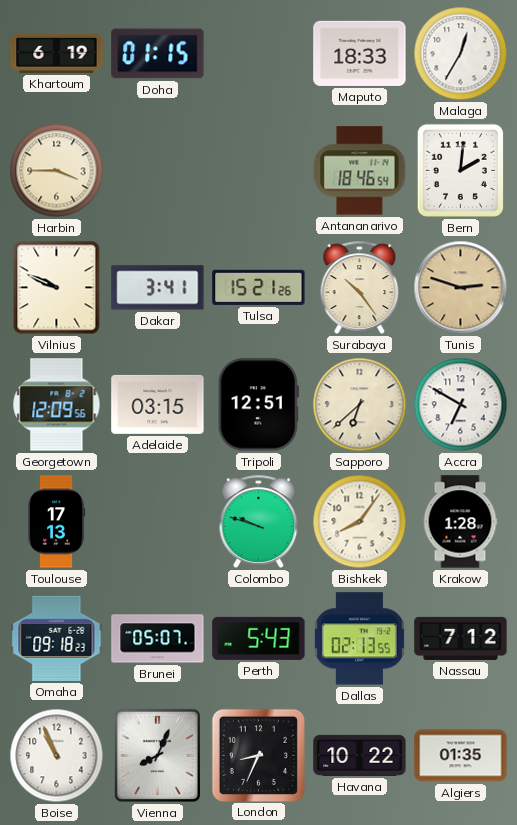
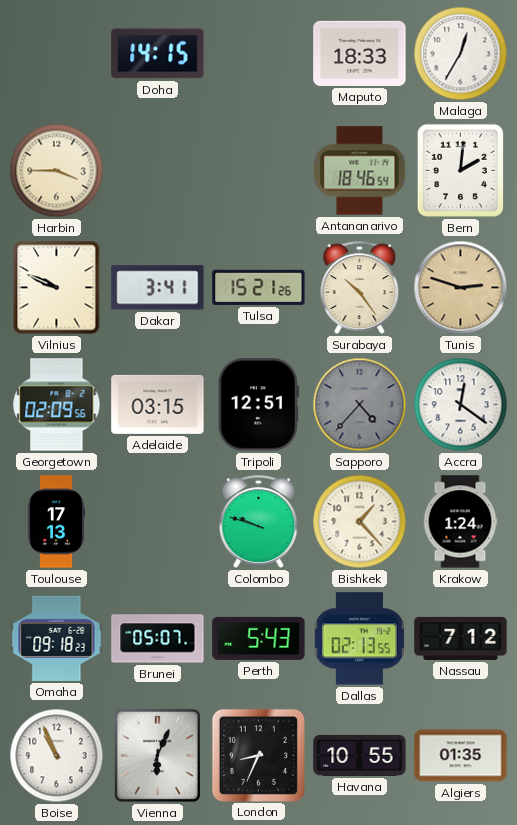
Khartoum: 6:19 -> none (57, 53)
Doha: 01:15 -> 14:15 (158, 54)
Georgetown: 12:09 -> 02:09 (57, 405)
Sapporo: 6:38 -> 4:37 (360, 405)
Sapporo dial: cream -> grey (360, 405)
Accra: 6:50 -> 12:21 (461, 405)
Bishkek: 8:06 -> 1:23 (360, 522)
Krakow: 1:28 -> 1:24 (460, 522)
Vienna: 8:04 -> 6:04 (157, 755)
Havana: 10:22 -> 10:55 (360, 755)
